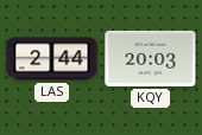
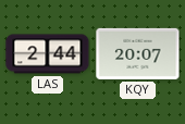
KQY: 20:03 -> 20:07 (138, 53)
